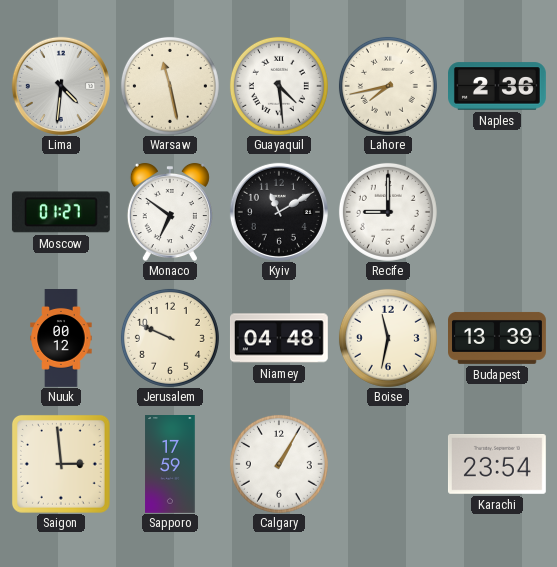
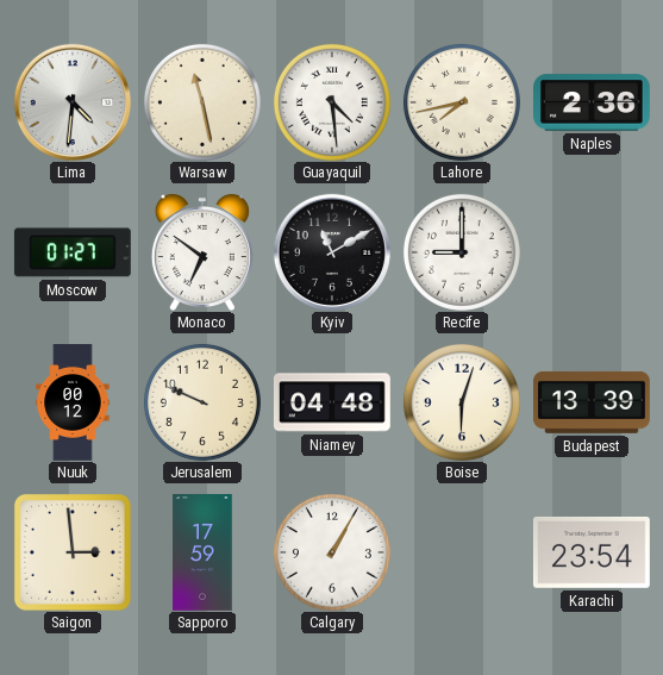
Boise: 11:32 -> 6:03 (462, 402)
